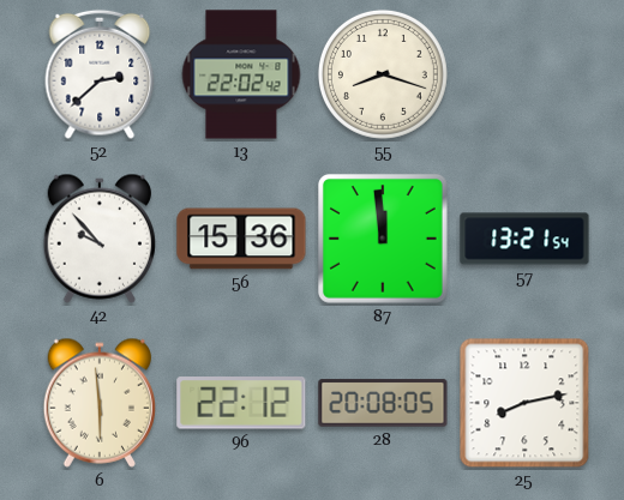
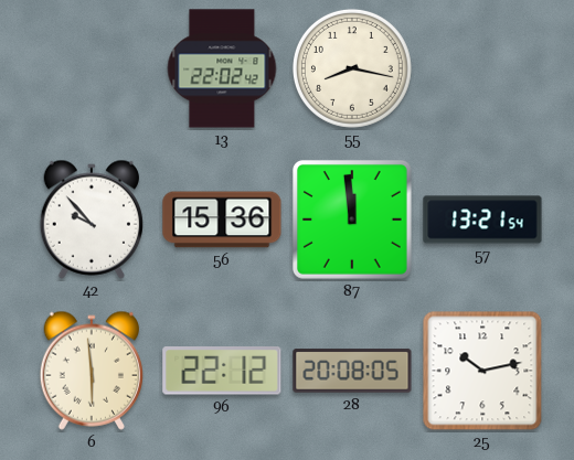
52: 2:38 -> none (100, 74)
55: 8:18 -> 8:17 (352, 68)
25: 8:13 -> 10:13 (482, 371)
